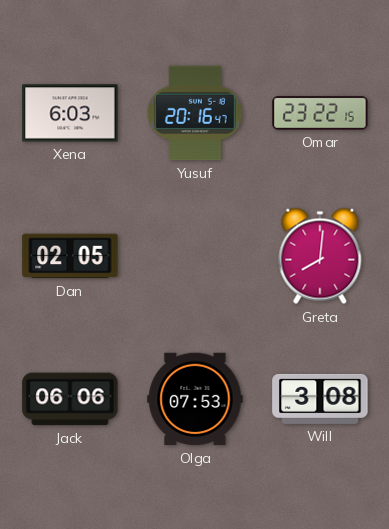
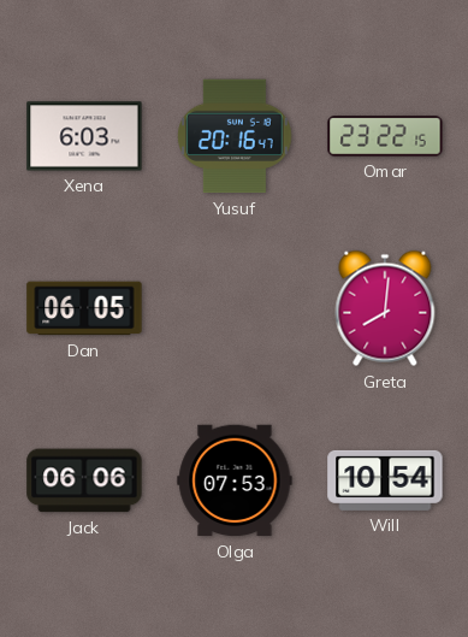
Dan: 02:05 -> 06:05 (84, 308)
Will: 3:08 -> 10:54 (385, 480)
